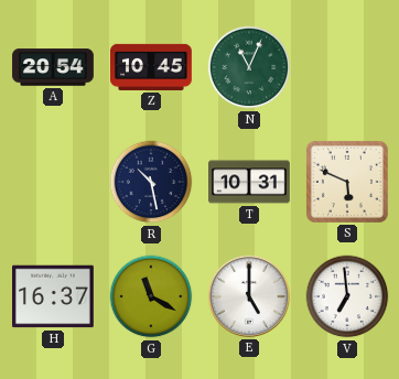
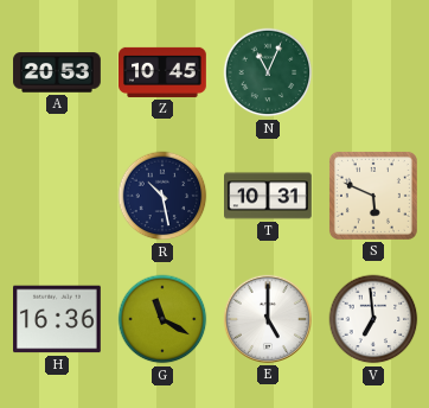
A: 20:54 -> 20:53 (57, 72)
H: 16:37 -> 16:36 (58, 319)
